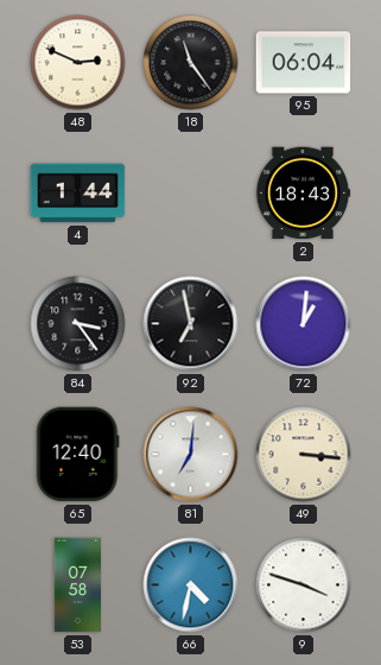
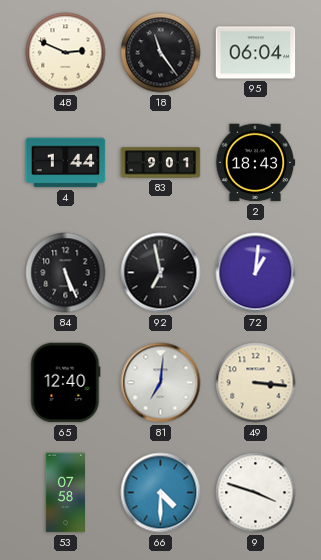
83: none -> 9:01 (161, 163)
84: 3:24 -> 5:26 (66, 273)
66: 4:32 -> 4:30 (161, 493)
